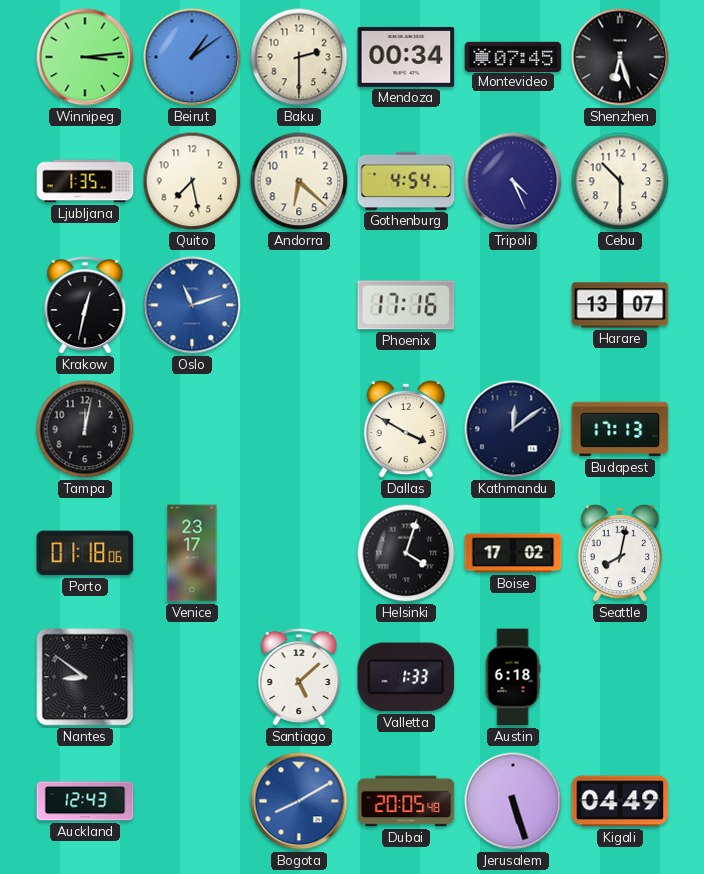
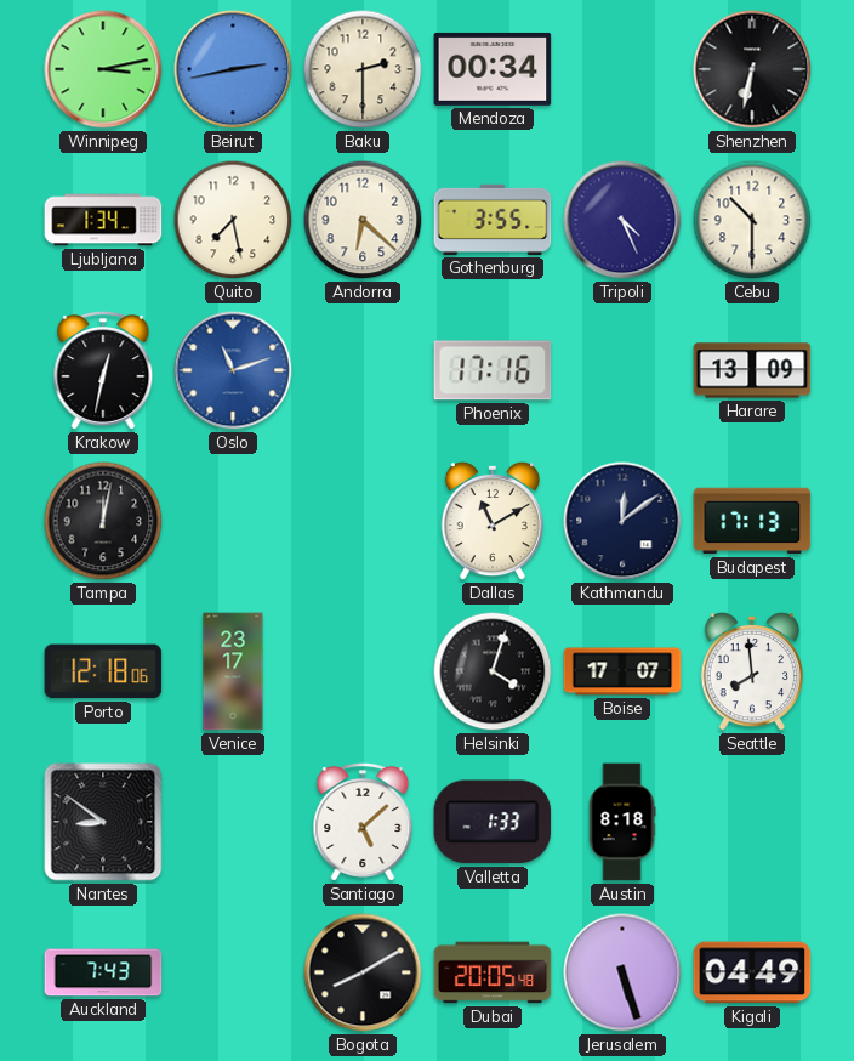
Winnipeg: 3:14 -> 3:13 (103, 69)
Beirut: 1:09 -> 2:43 (233, 69)
Montevideo: 07:45 -> none (513, 56)
Shenzhen: 6:27 -> 6:32 (752, 69)
Ljubljana: 1:35 -> 1:34 (103, 220)
Gothenburg: 4:54 -> 3:55 (493, 220)
Harare: 13:07 -> 13:09 (752, 370)
Dallas: 3:50 -> 11:10 (491, 521)
Porto: 01:18 -> 12:18 (103, 671)
Boise: 17:02 -> 17:07 (622, 671)
Seattle: 8:02 -> 7:59 (751, 671)
Austin: 6:18 -> 8:18 (622, 822)
Auckland: 12:43 -> 7:43 (103, 972)
Bogota dial: blue -> black (363, 972)
